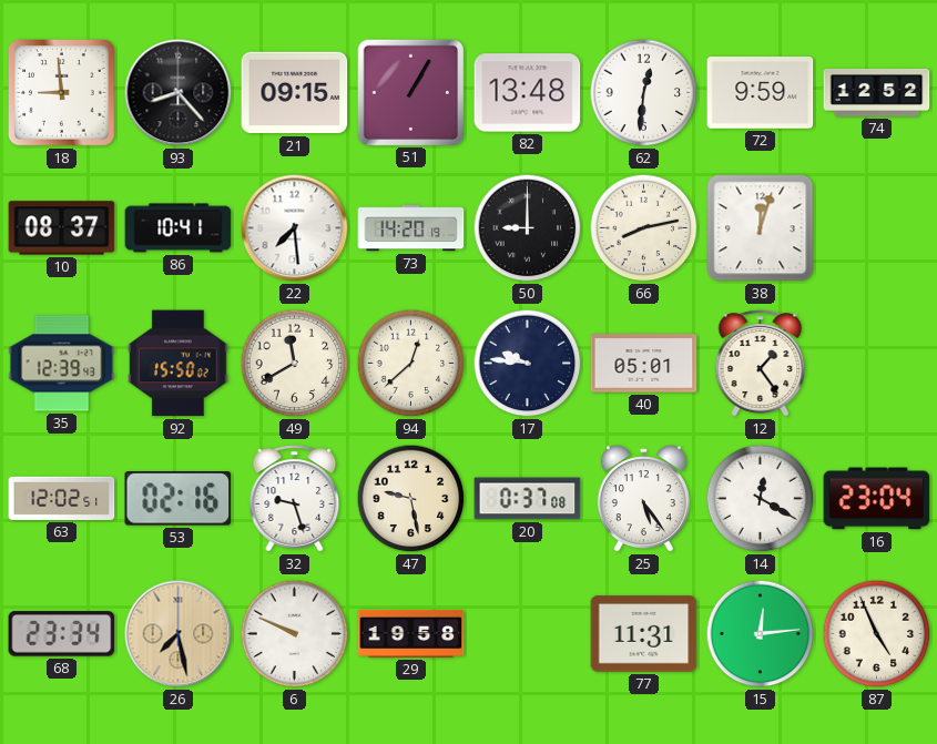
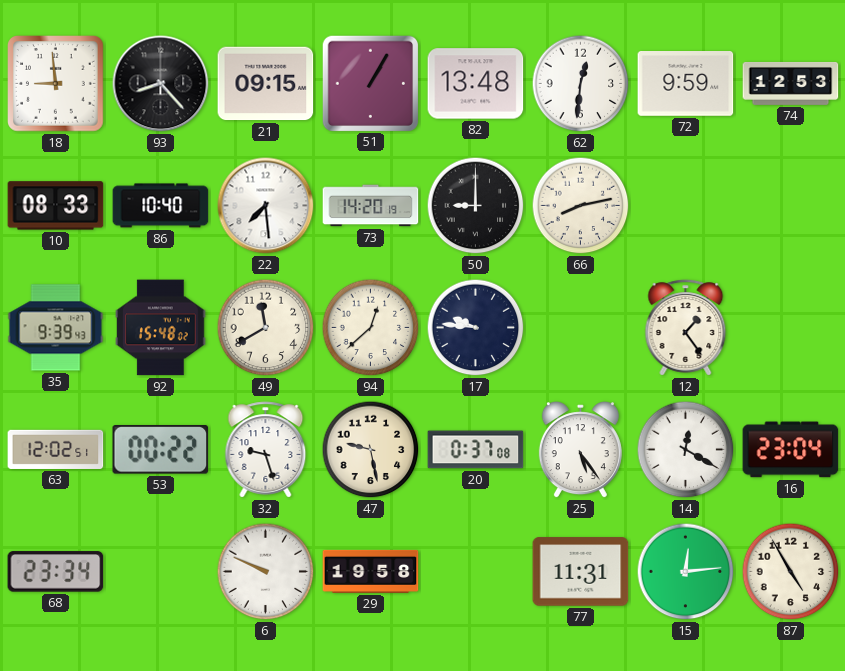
74: 12:52 -> 12:53 (791, 83)
10: 08:37 -> 08:33 (56, 206)
86: 10:41 -> 10:40 (161, 206)
38: 12:03 -> none (761, 228)
35: 12:39 -> 9:39 (56, 328)
92: 15:50 -> 15:48 (161, 328)
40: 05:01 -> none (644, 364)
53: 02:16 -> 00:22 (161, 450)
26: 7:28 -> none (179, 634)
87: 4:56 -> 4:55 (791, 572)
